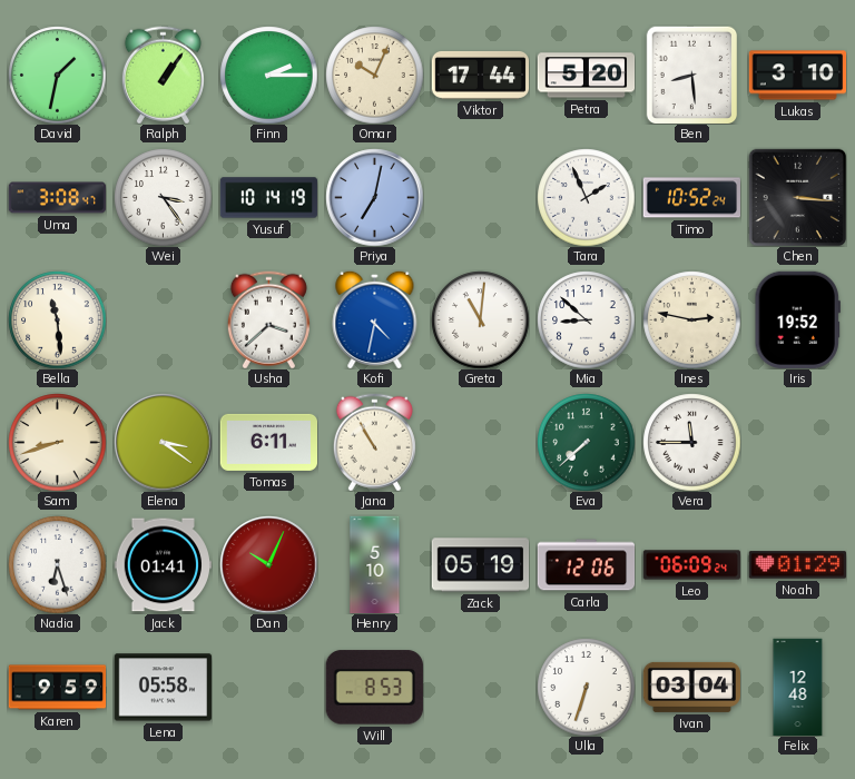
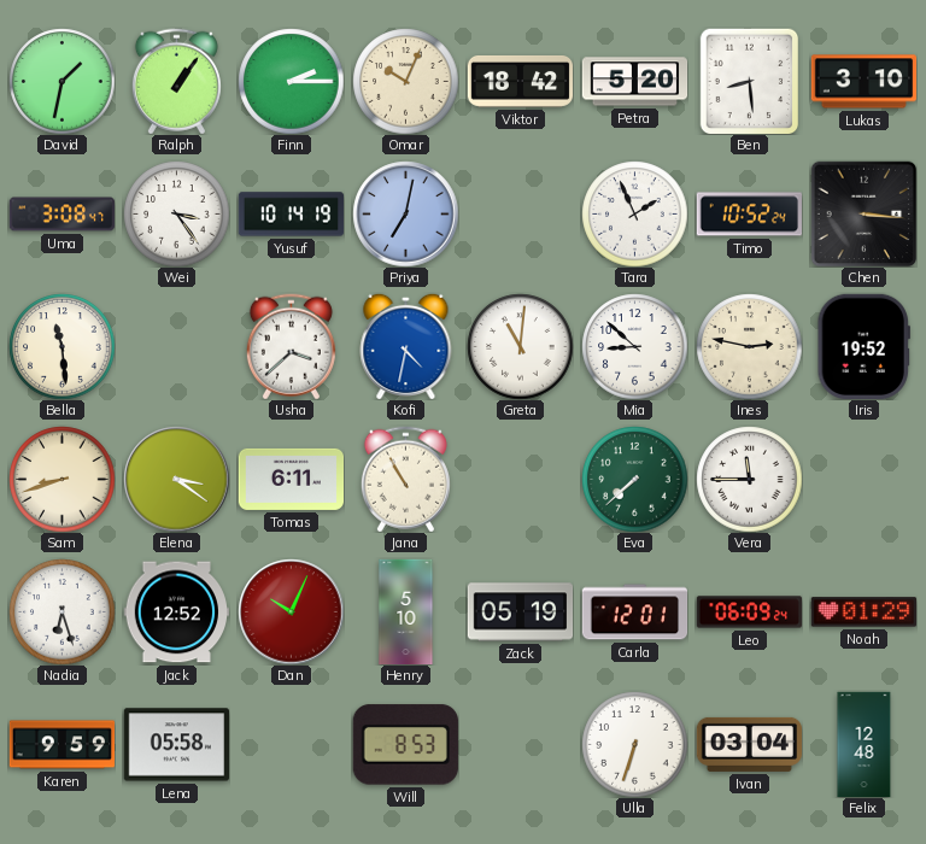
Viktor: 17:44 -> 18:42 (520, 82)
Jack: 01:41 -> 12:52 (176, 613)
Carla: 12:06 -> 12:01 (634, 613)
